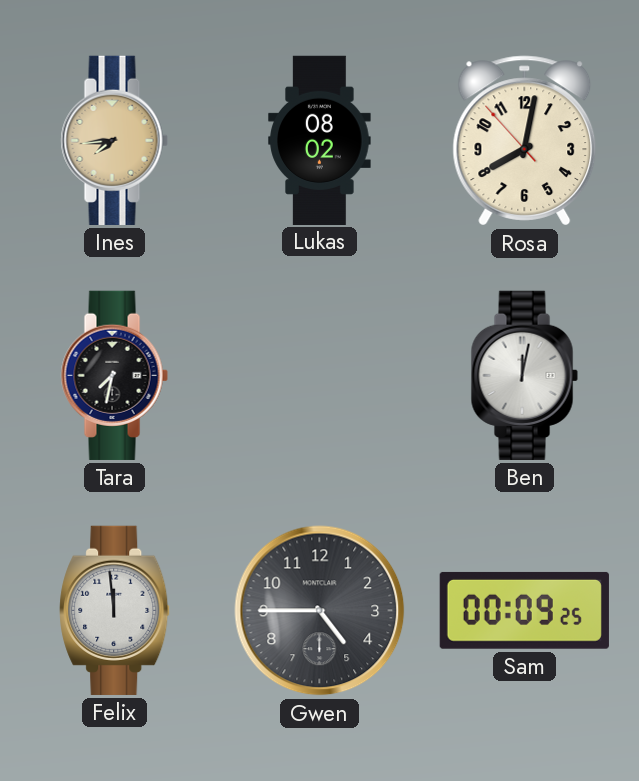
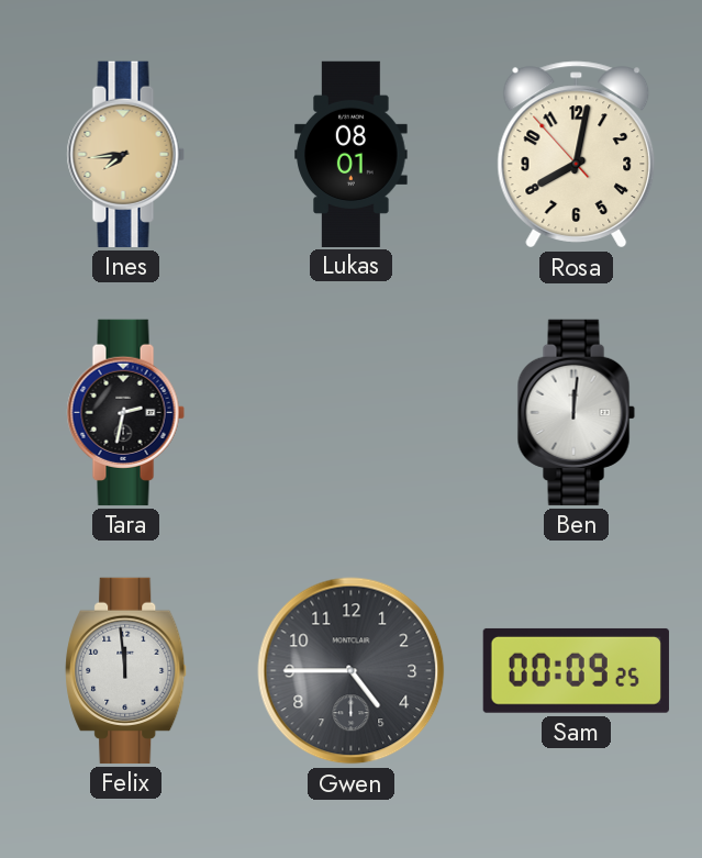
Lukas: 08:02 -> 08:01 (352, 154)
Tara: 7:32 -> 2:32 (125, 412)
Ben: 12:02 -> 12:01 (576, 412)
